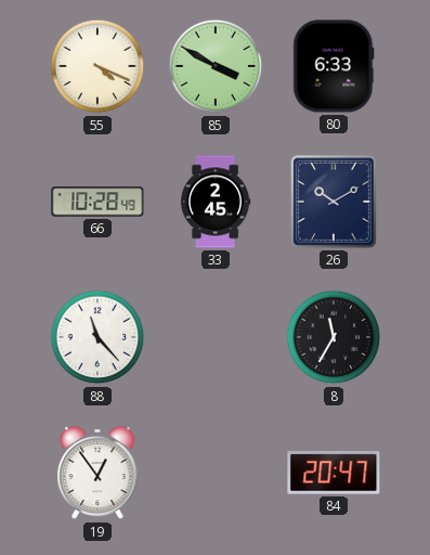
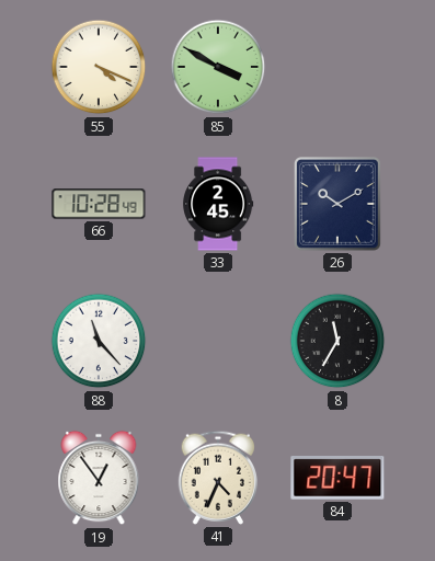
80: 6:33 -> none (334, 66)
41: none -> 4:34 (217, 478)
